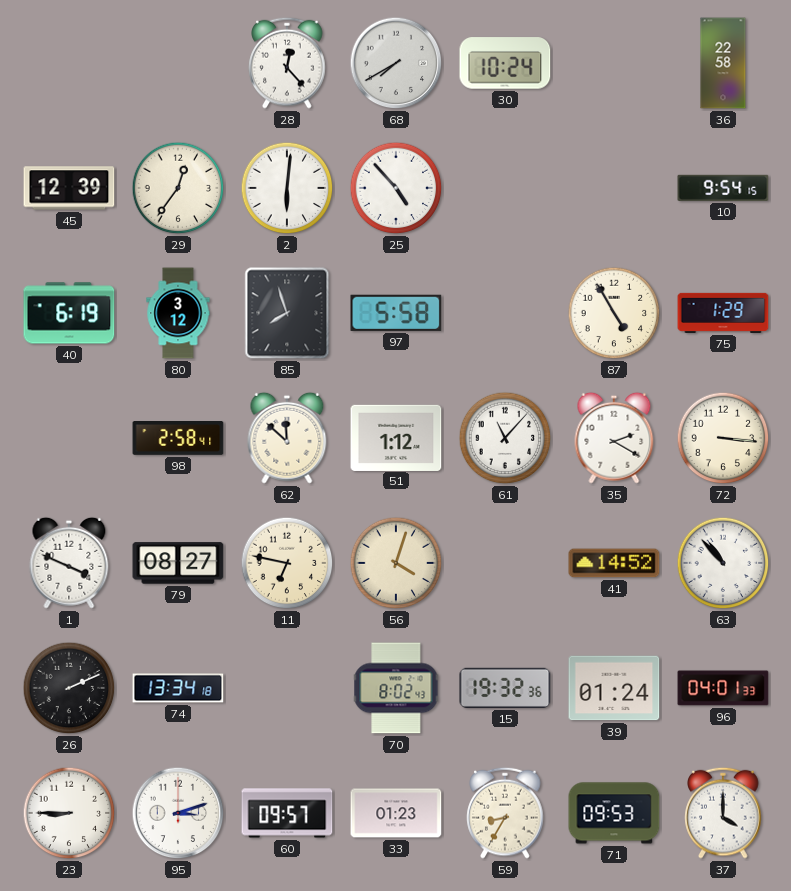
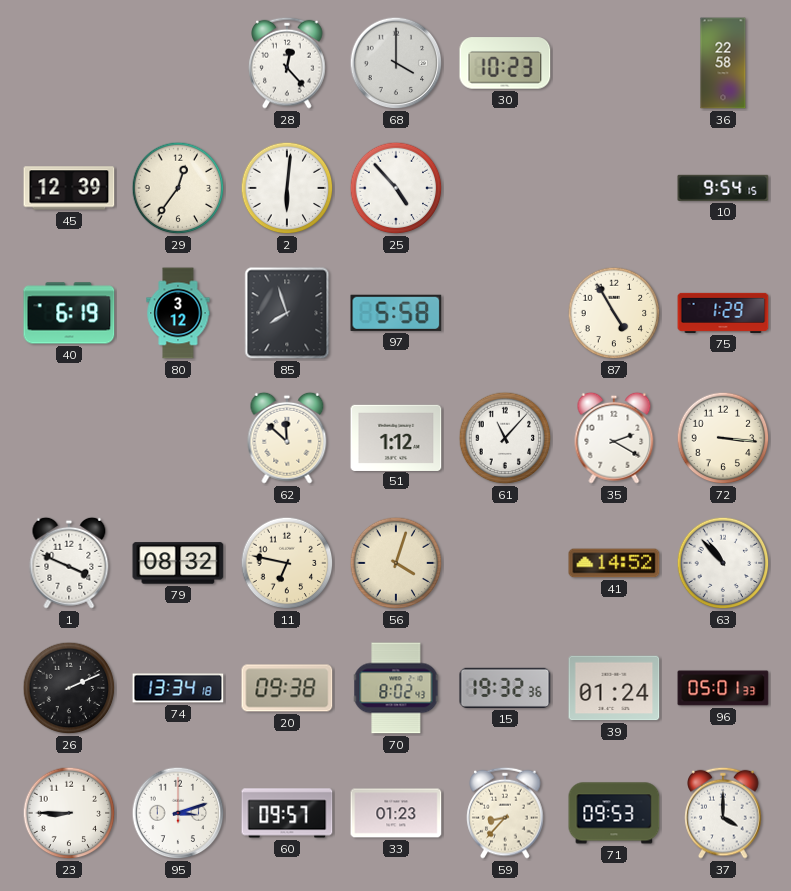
68: 7:40 -> 4:00 (396, 63)
30: 10:24 -> 10:23 (505, 63)
98: 2:58 -> none (178, 438)
79: 08:27 -> 08:32 (178, 563)
20: none -> 09:38 (287, 688)
96: 04:01 -> 05:01 (723, 688)
59: 8:35 -> 8:37 (505, 813)
